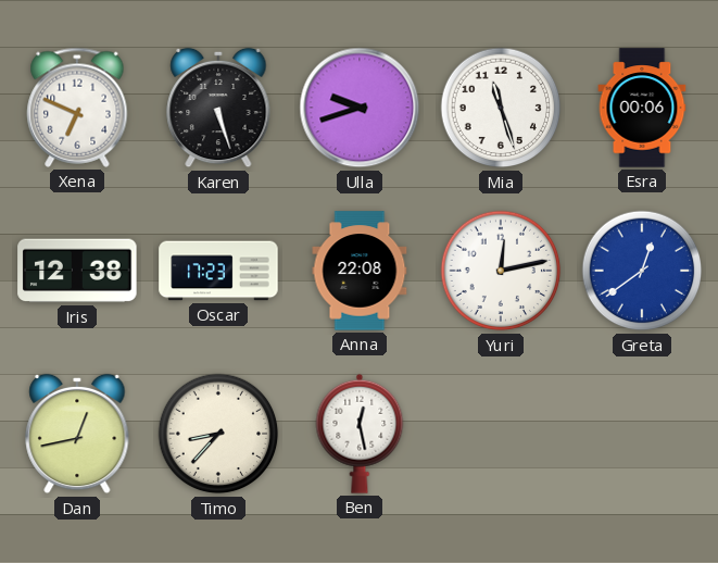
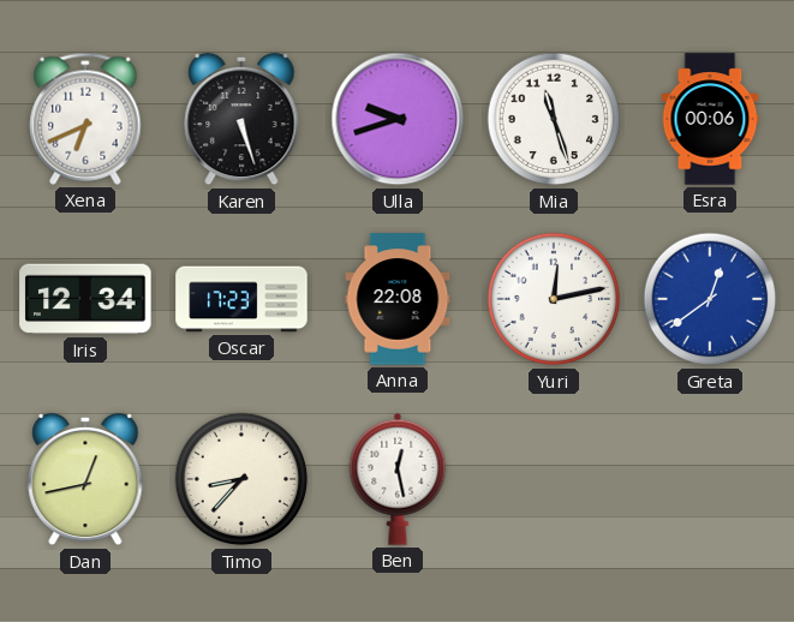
Xena: 6:49 -> 6:41 (85, 119)
Iris: 12:38 -> 12:34 (85, 299)
